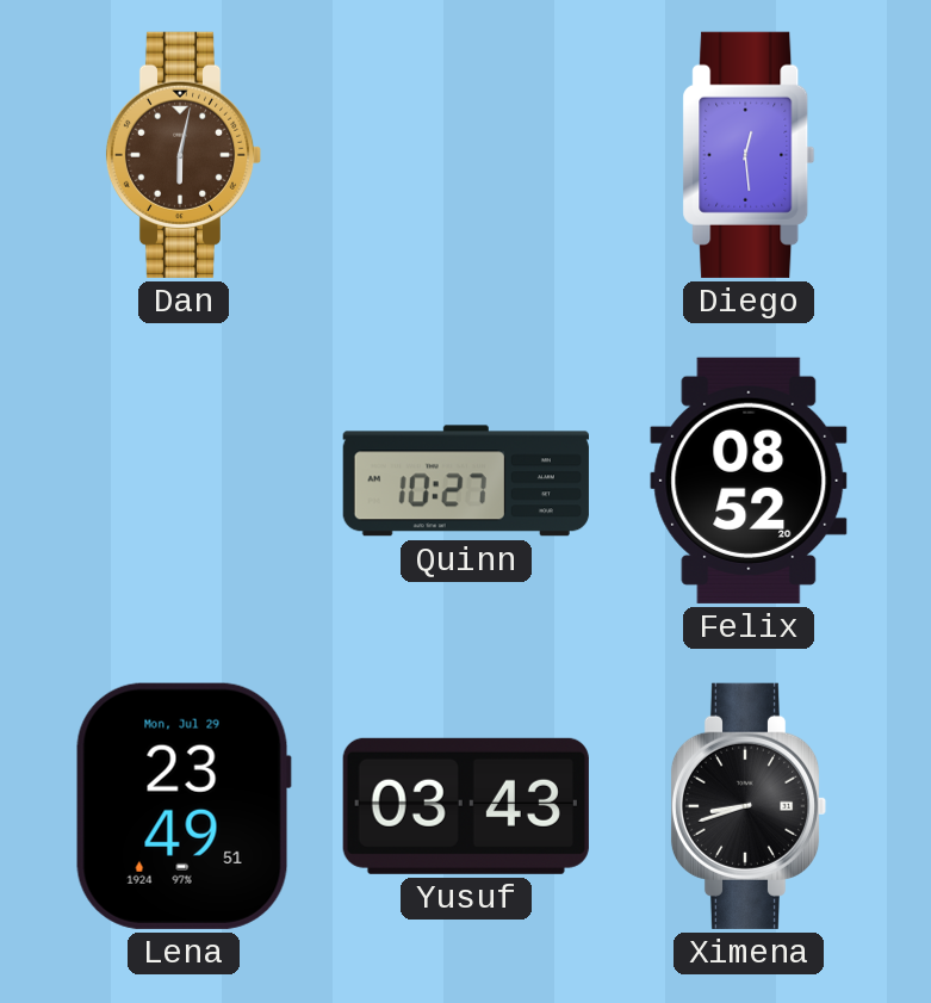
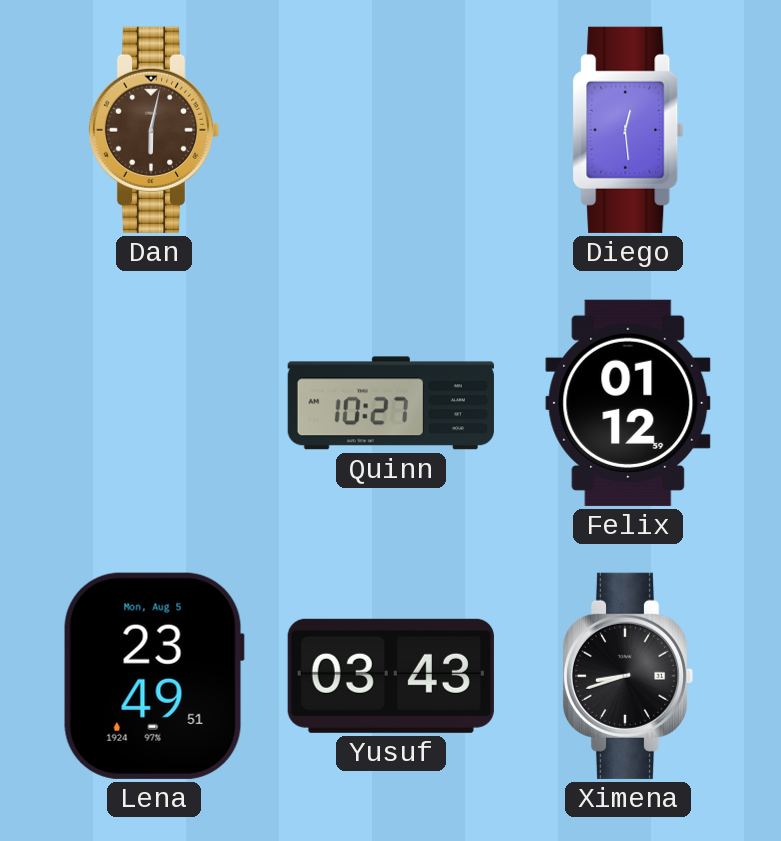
Felix: 08:52 -> 01:12 (628, 403)
Lena date: Mon, Jul 29 -> Mon, Aug 5 (154, 676)
